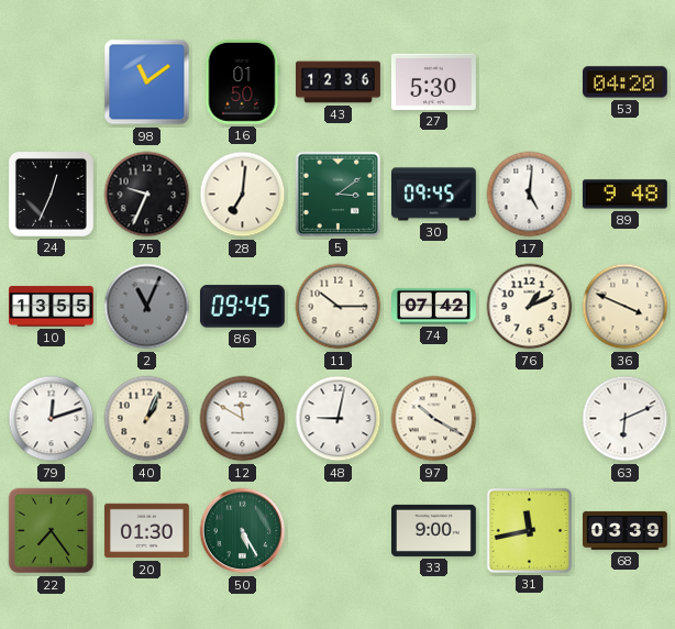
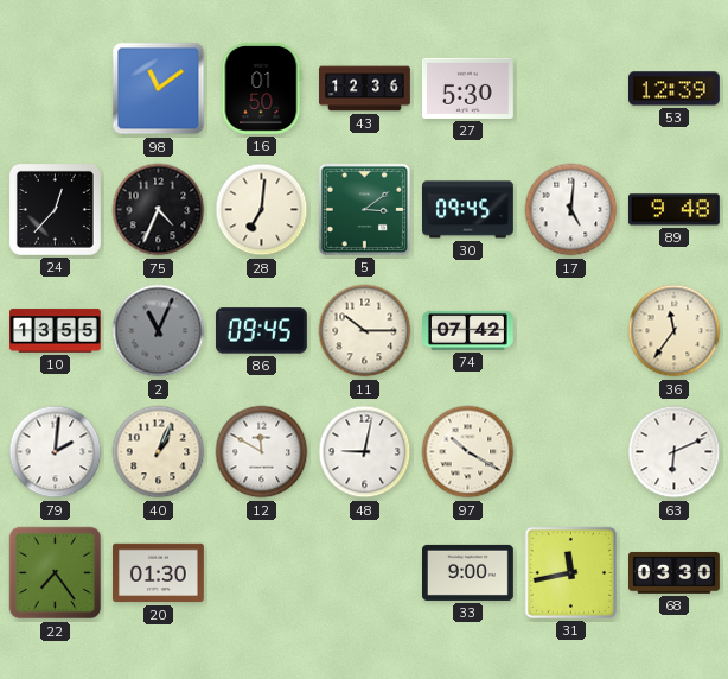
53: 04:20 -> 12:39 (675, 89)
24: 12:34 -> 12:37 (55, 209)
75: 9:34 -> 4:34 (159, 210)
76: 1:11 -> none (530, 307)
36: 3:49 -> 11:36 (675, 331)
79: 12:12 -> 2:01 (56, 452)
50: 5:25 -> none (243, 531)
68: 03:39 -> 03:30 (675, 572)
